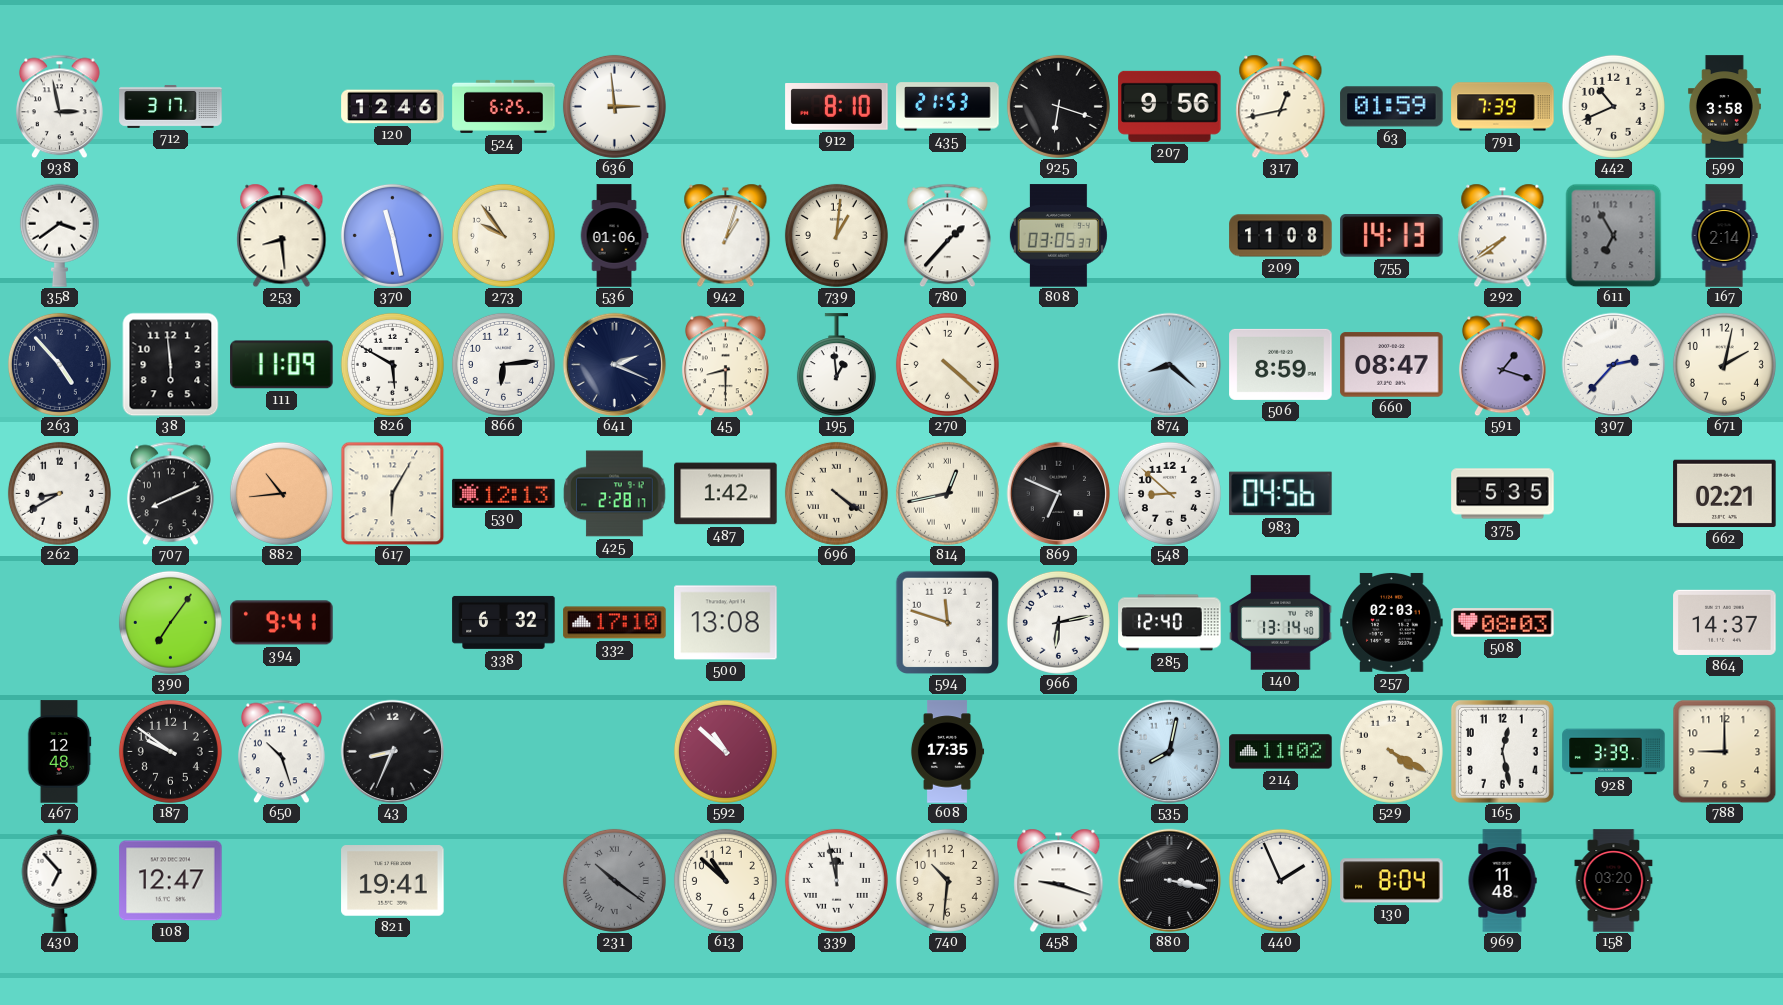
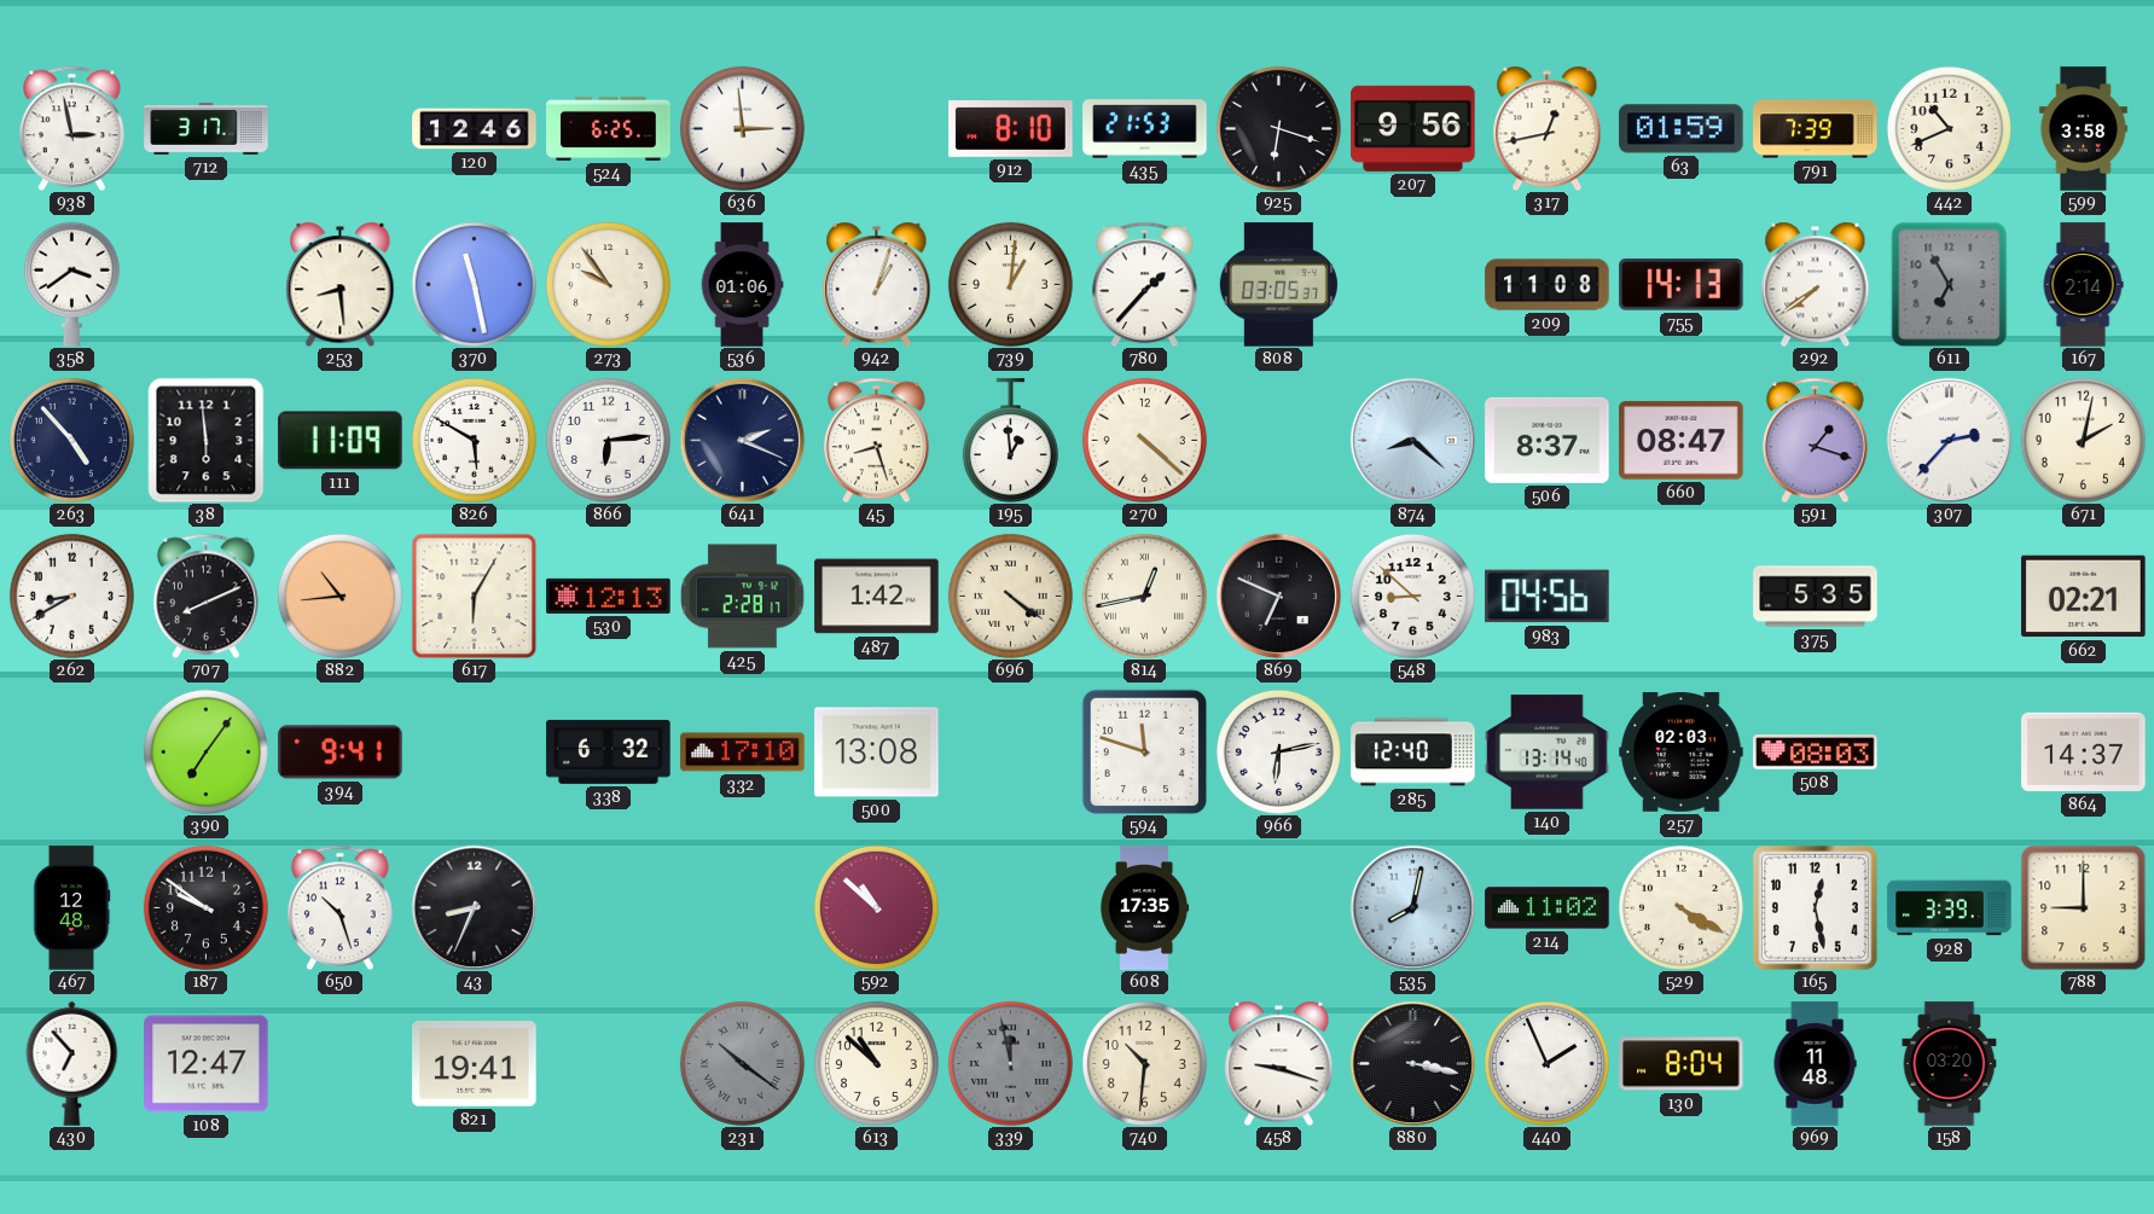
45: 8:30 -> 8:27 (877, 440)
506: 8:59 -> 8:37 (1548, 440)
339 dial: white -> grey (1010, 1063)
